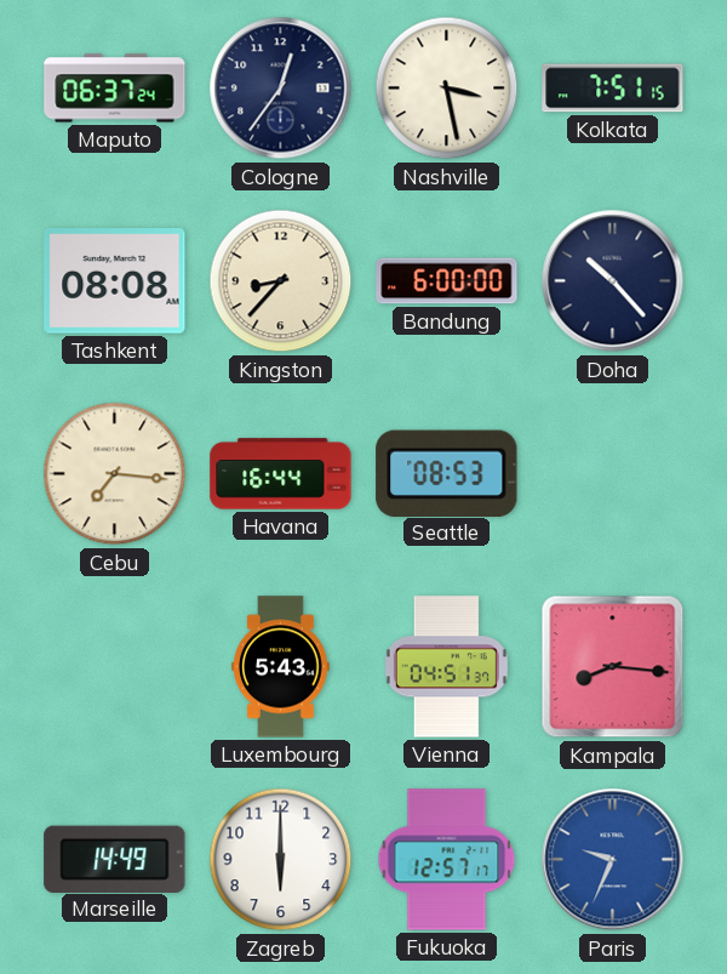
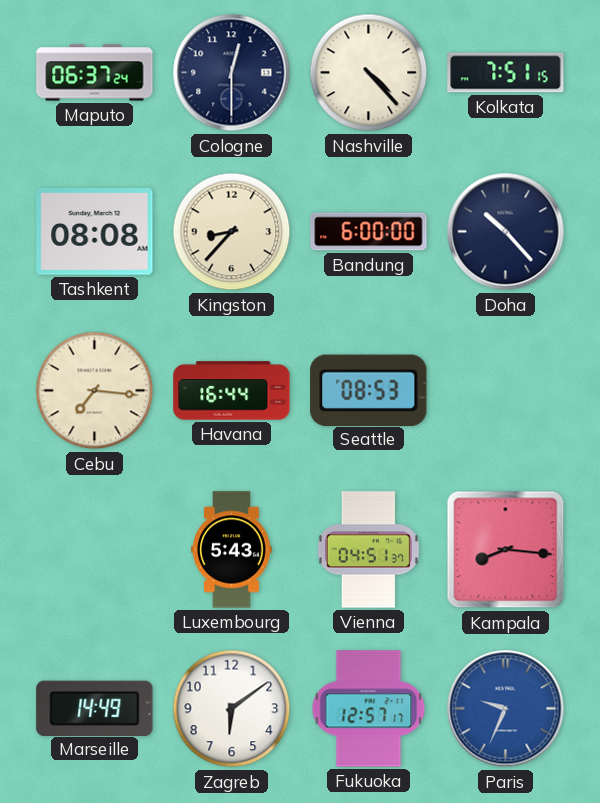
Cologne: 12:36 -> 12:30 (232, 73)
Nashville: 3:28 -> 4:23 (369, 73)
Zagreb: 6:00 -> 6:09 (232, 709)
